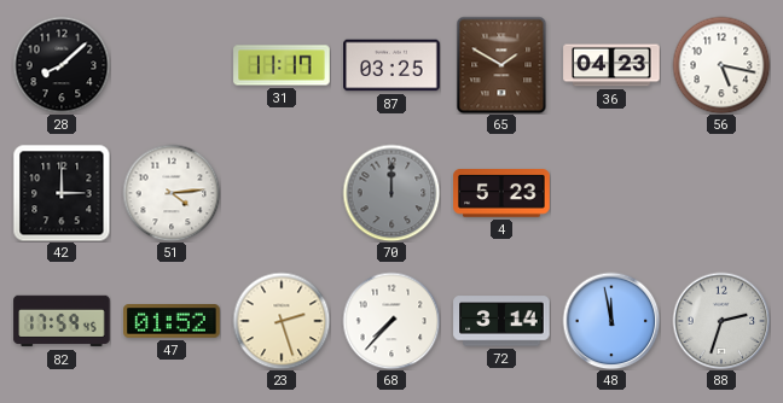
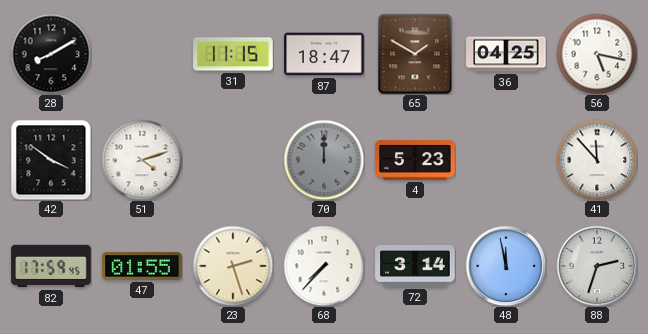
28: 8:08 -> 8:10 (51, 54)
31: 11:17 -> 11:15 (233, 54)
87: 03:25 -> 18:47 (324, 54)
36: 04:23 -> 04:25 (506, 54)
42: 3:00 -> 3:51 (51, 160)
51: 4:14 -> 4:12 (142, 160)
41: none -> 11:53 (597, 160)
47: 01:52 -> 01:55 (142, 267)
